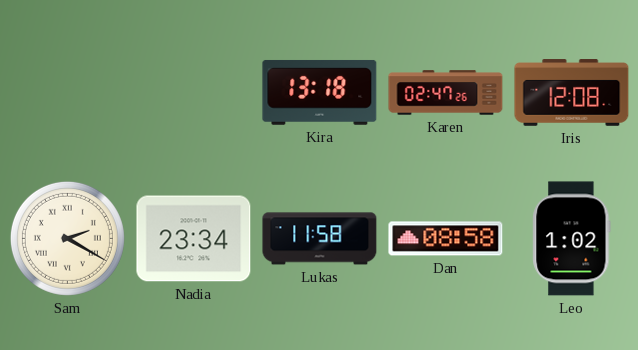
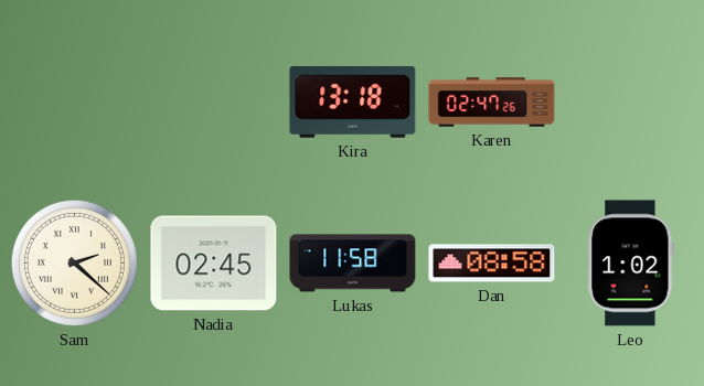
Iris: 12:08 -> none (572, 93)
Sam: 2:20 -> 2:22 (74, 262)
Nadia: 23:34 -> 02:45 (214, 264)
